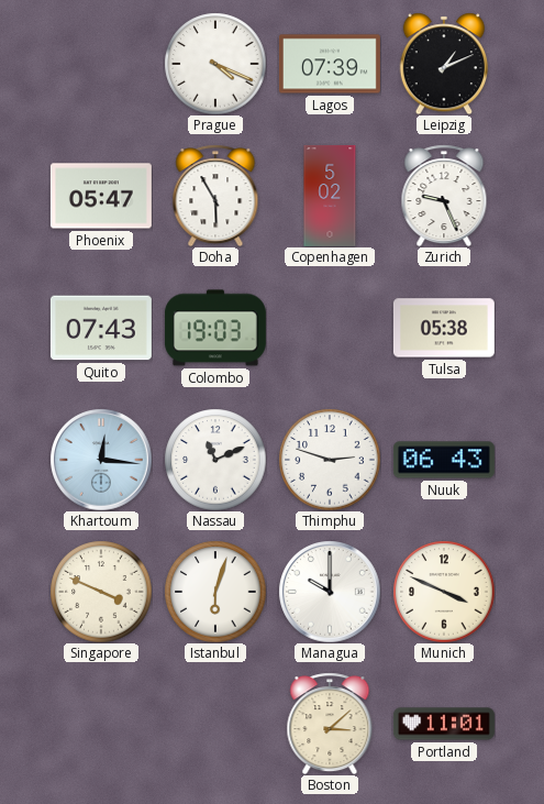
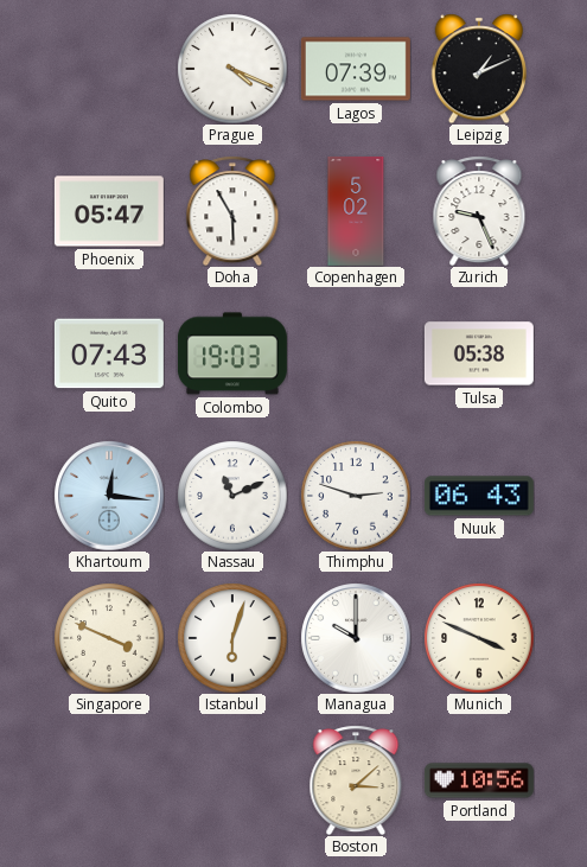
Portland: 11:01 -> 10:56 (479, 780)
